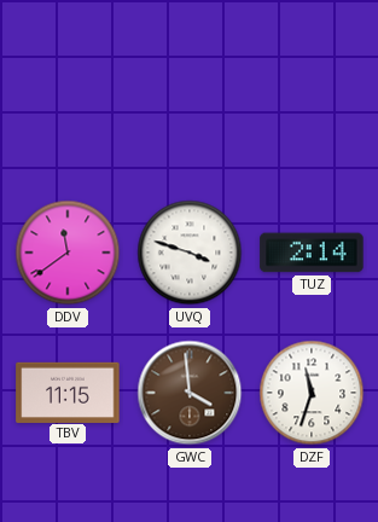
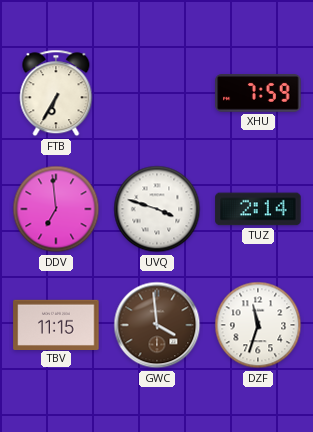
FTB: none -> 6:35 (56, 93)
XHU: none -> 7:59 (258, 93)
DDV: 11:39 -> 6:59 (56, 209)
